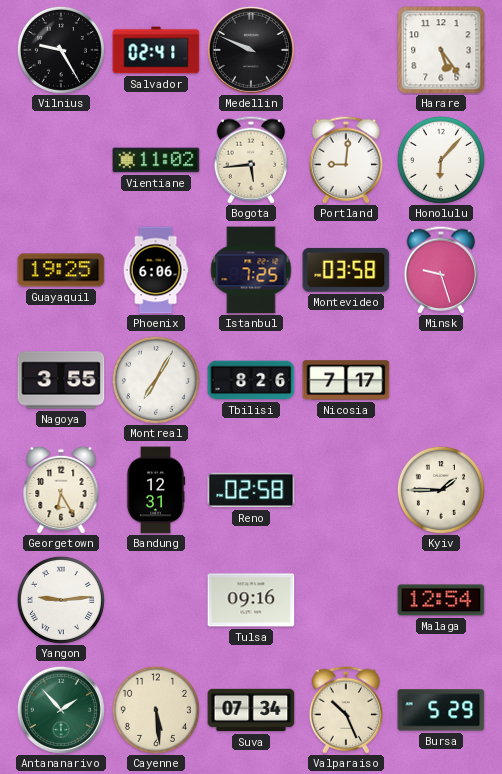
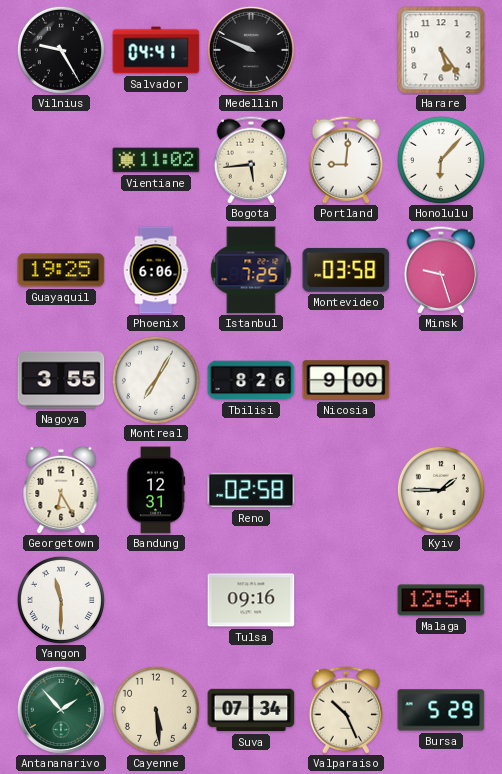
Salvador: 02:41 -> 04:41 (156, 50)
Nicosia: 7:17 -> 9:00 (346, 380)
Yangon: 9:14 -> 11:30 (61, 600)
